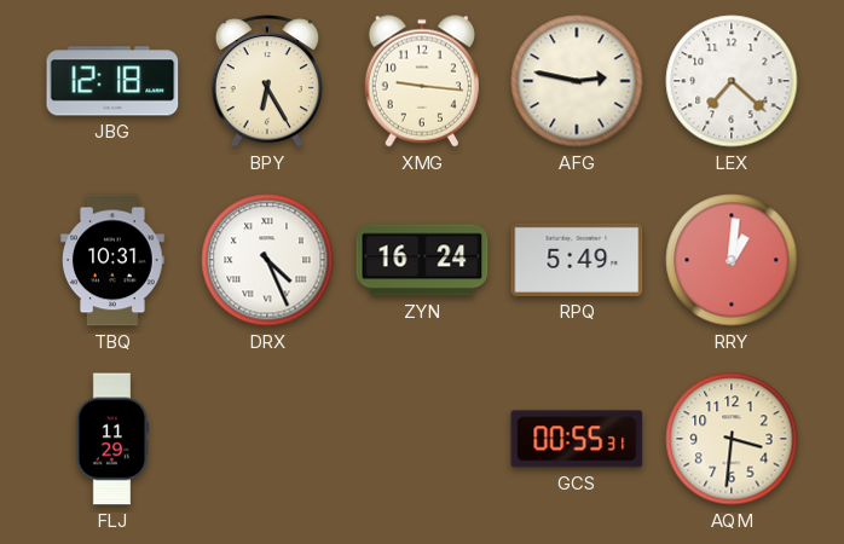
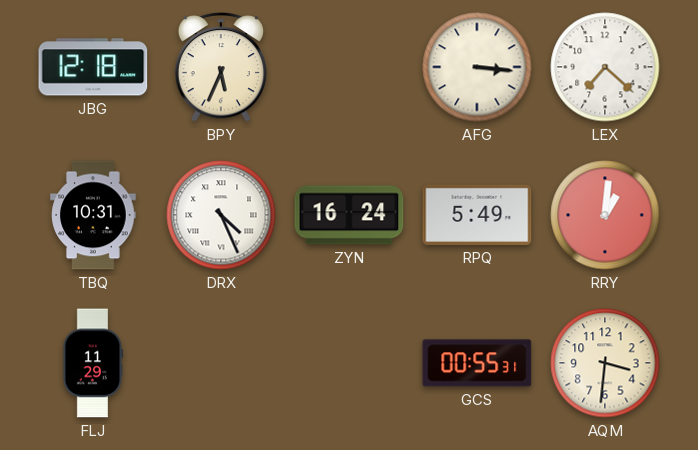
BPY: 6:25 -> 5:34 (220, 67)
XMG: 9:16 -> none (422, 81)
AFG: 2:47 -> 3:16 (477, 67)
